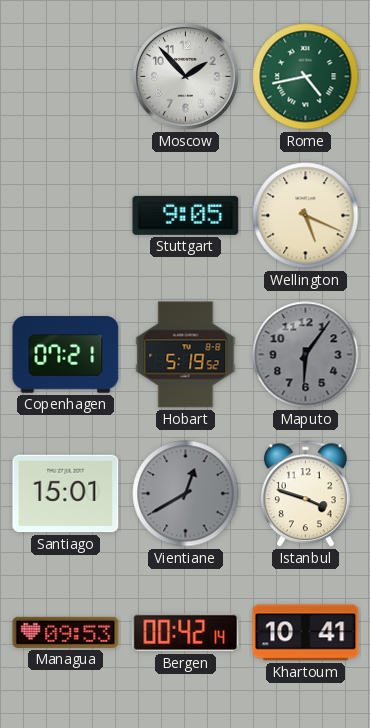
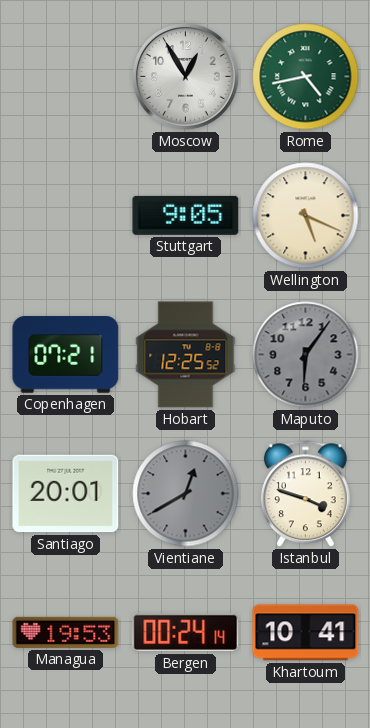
Moscow: 1:53 -> 12:55 (186, 77)
Hobart: 5:19 -> 12:25 (186, 355)
Santiago: 15:01 -> 20:01 (66, 494)
Managua: 09:53 -> 19:53 (66, 632)
Bergen: 00:42 -> 00:24 (186, 633)
